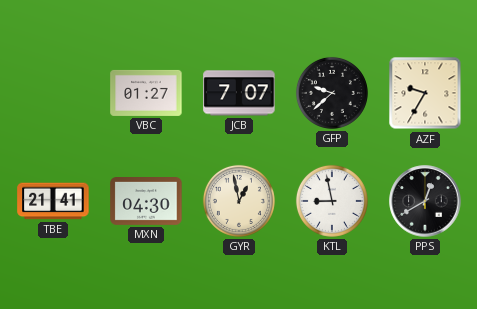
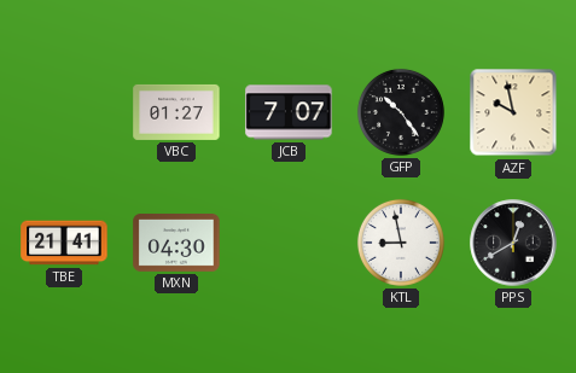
GFP: 9:38 -> 10:24 (401, 112)
AZF: 9:35 -> 9:58 (513, 112)
GYR: 12:58 -> none (239, 201)
